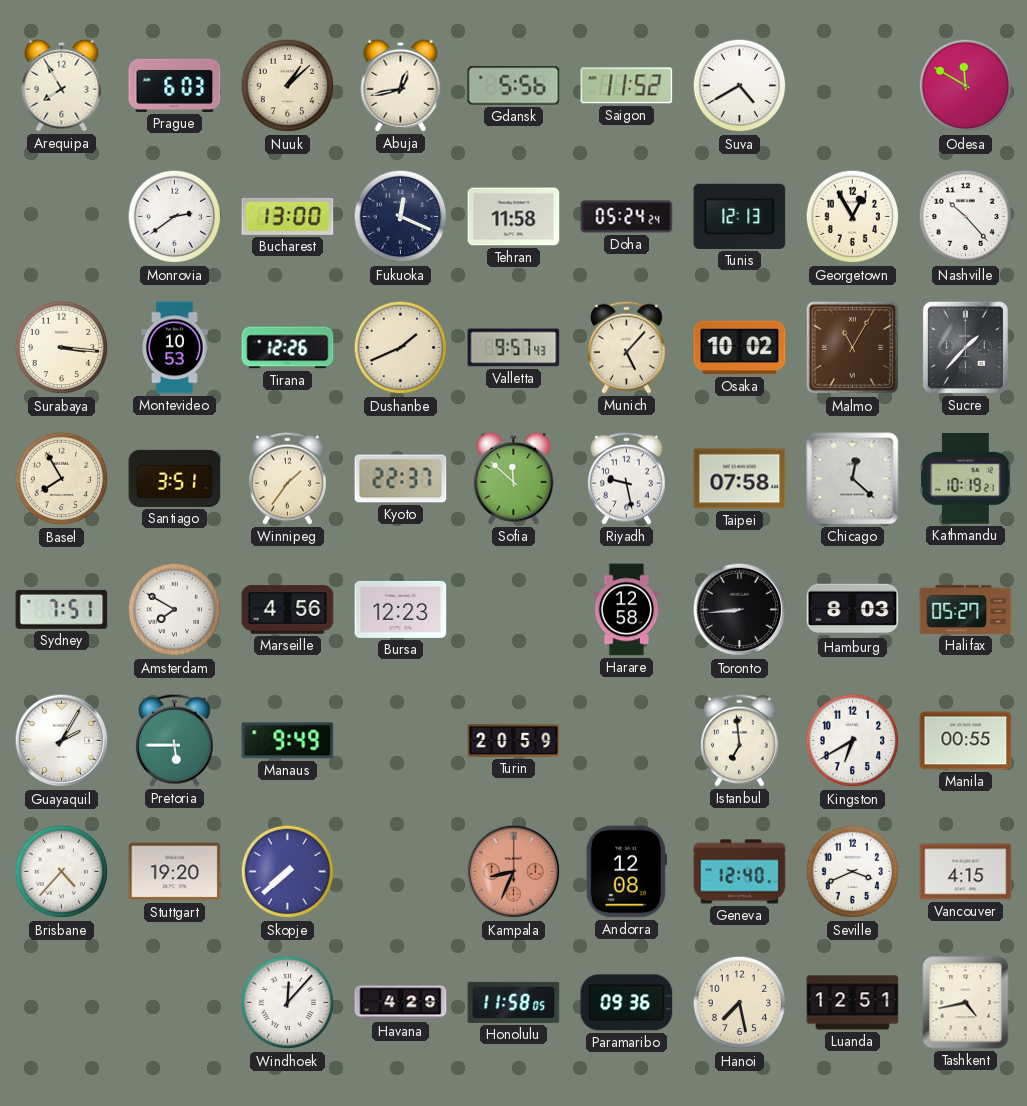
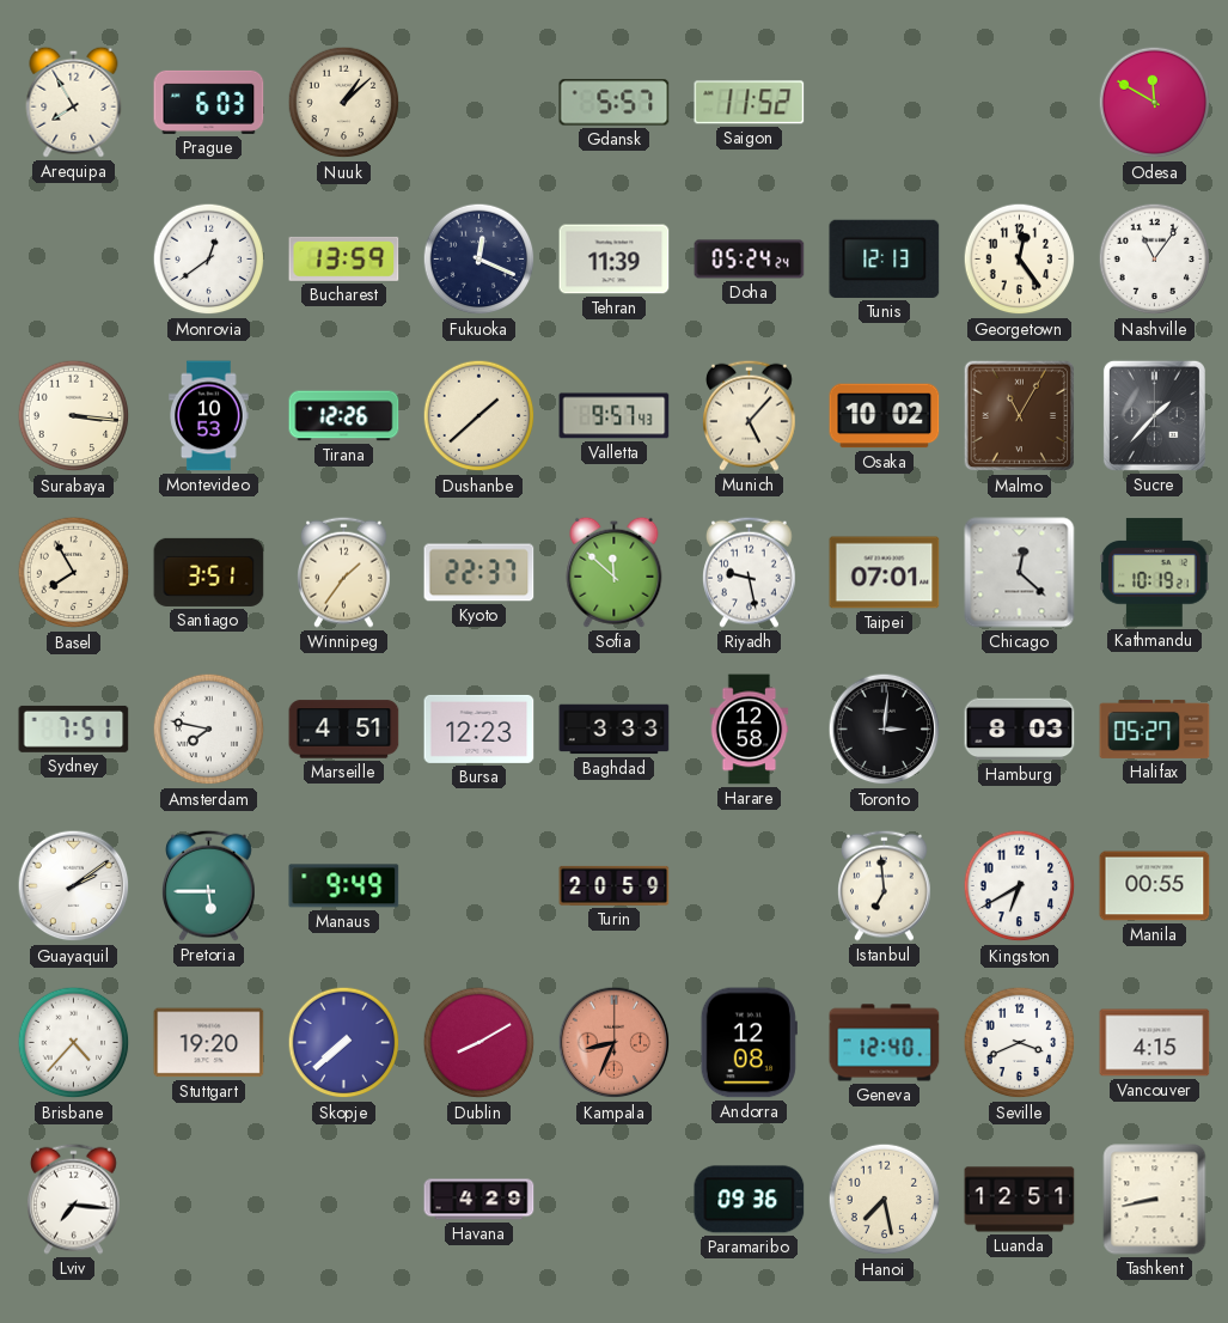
Abuja: 12:43 -> none (401, 85)
Gdansk: 5:56 -> 5:57 (615, 103)
Suva: 4:40 -> none (740, 86)
Monrovia: 2:39 -> 12:39 (209, 260)
Bucharest: 13:00 -> 13:59 (344, 258)
Tehran: 11:58 -> 11:39 (615, 260)
Georgetown: 12:55 -> 12:24 (1020, 260)
Nashville: 10:23 -> 11:06 (1155, 260)
Dushanbe: 1:41 -> 1:38 (479, 416)
Taipei: 07:58 -> 07:01 (885, 573)
Amsterdam: 7:50 -> 7:47 (209, 730)
Marseille: 4:56 -> 4:51 (344, 730)
Baghdad: none -> 3:33 (615, 730)
Toronto: 8:44 -> 3:01 (885, 730)
Guayaquil: 2:05 -> 2:09 (74, 886)
Dublin: none -> 8:10 (479, 1043)
Lviv: none -> 7:16 (74, 1199)
Windhoek: 12:07 -> none (288, 1003)
Honolulu: 11:58 -> none (514, 1002)
Tashkent: 4:43 -> 8:43 (1155, 1200)
